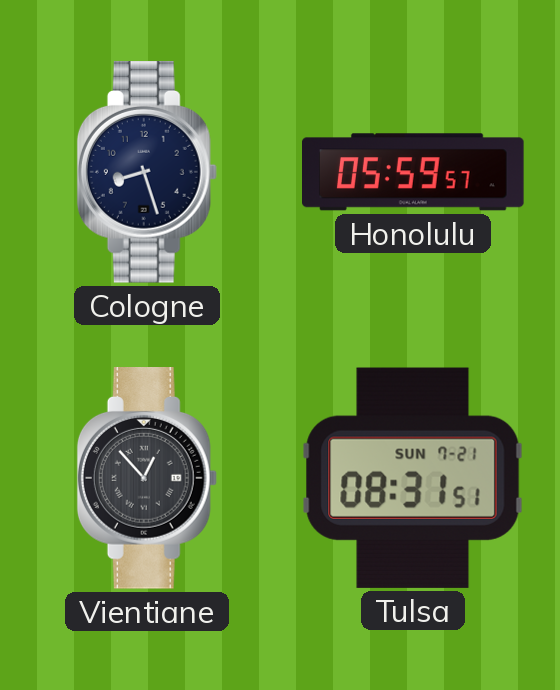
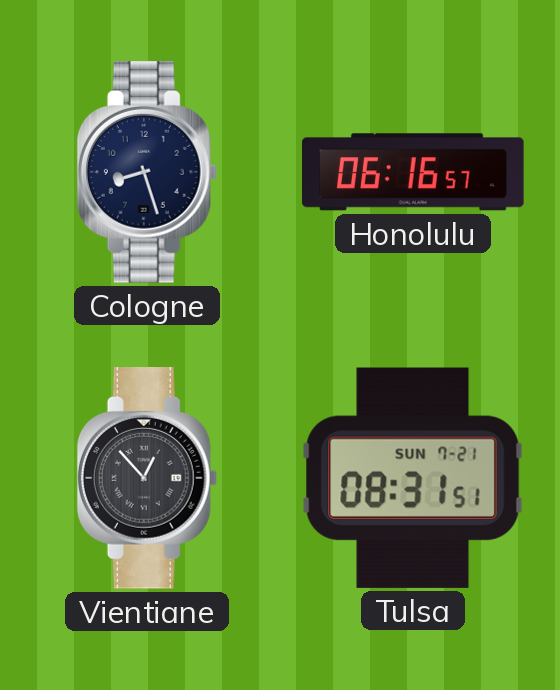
Honolulu: 05:59 -> 06:16 (414, 172)
